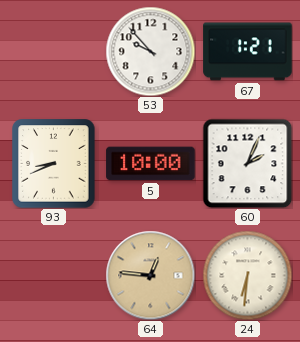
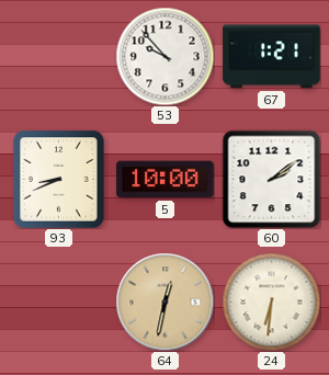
60: 2:04 -> 2:09 (271, 179)
64: 12:46 -> 12:32 (164, 302)
